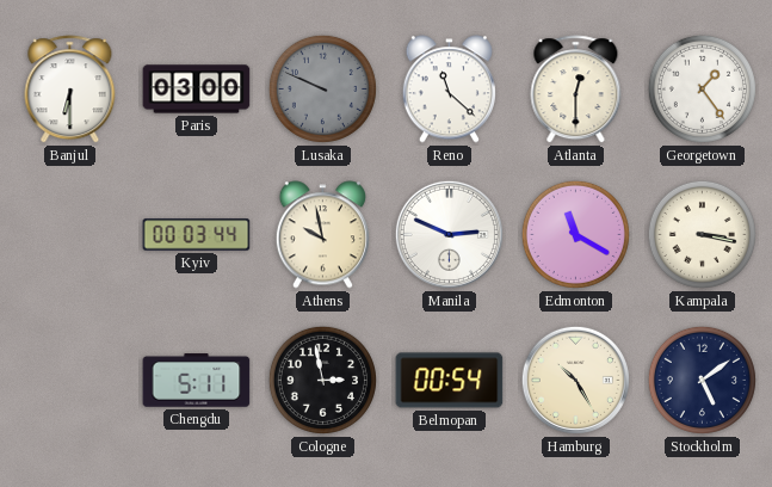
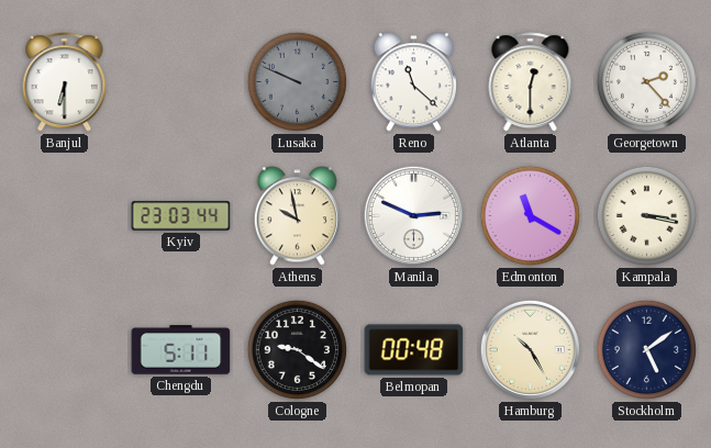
Paris: 03:00 -> none (197, 90)
Georgetown: 1:24 -> 2:23 (646, 81)
Kyiv: 00:03 -> 23:03 (181, 216)
Cologne: 2:58 -> 9:21 (297, 349)
Belmopan: 00:54 -> 00:48 (414, 350)
